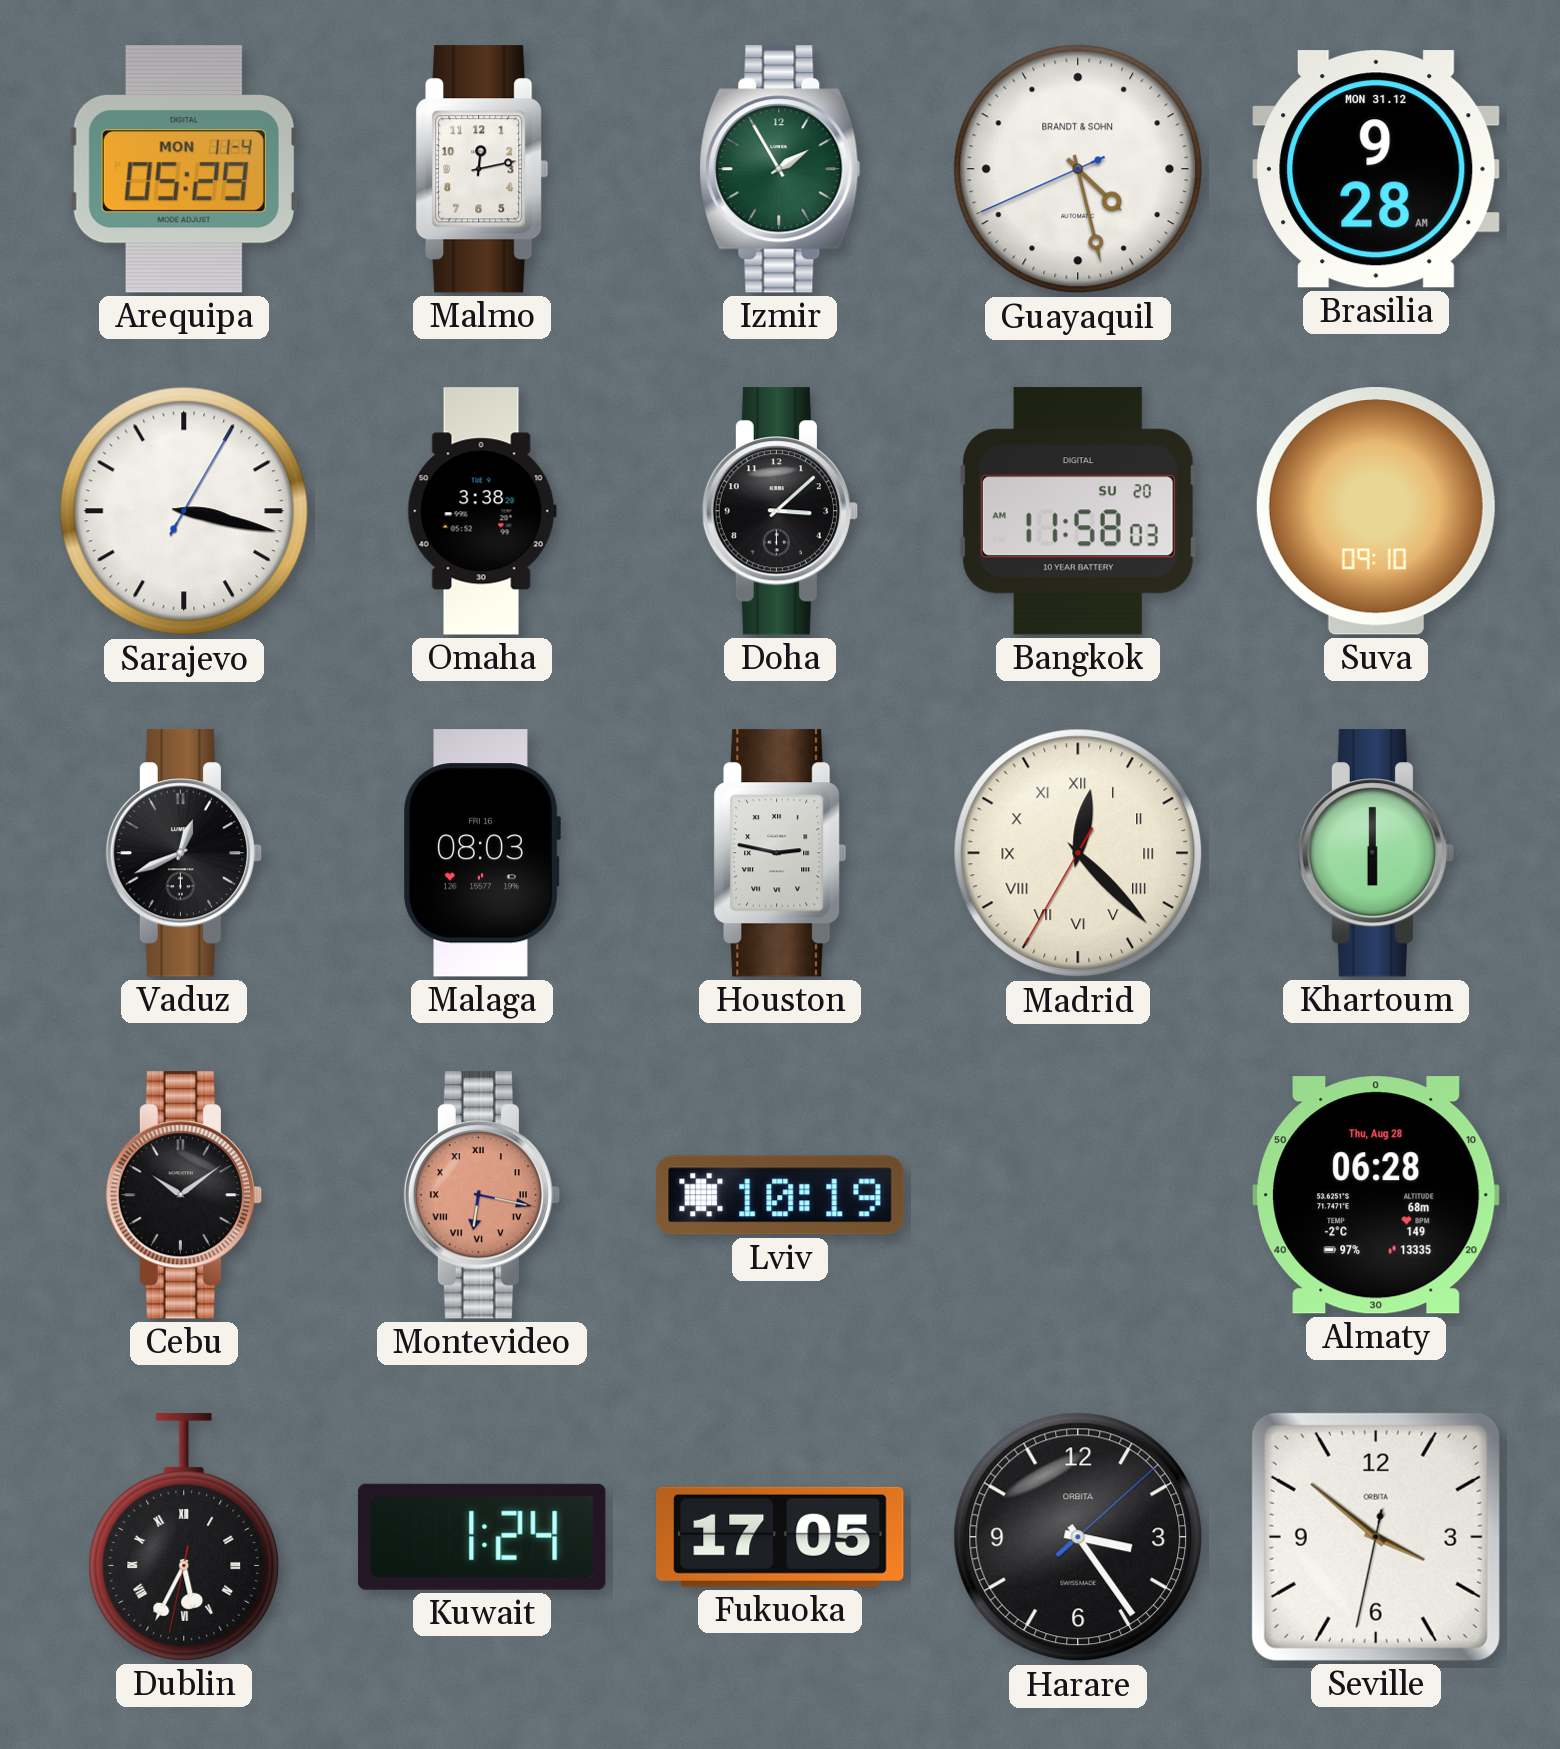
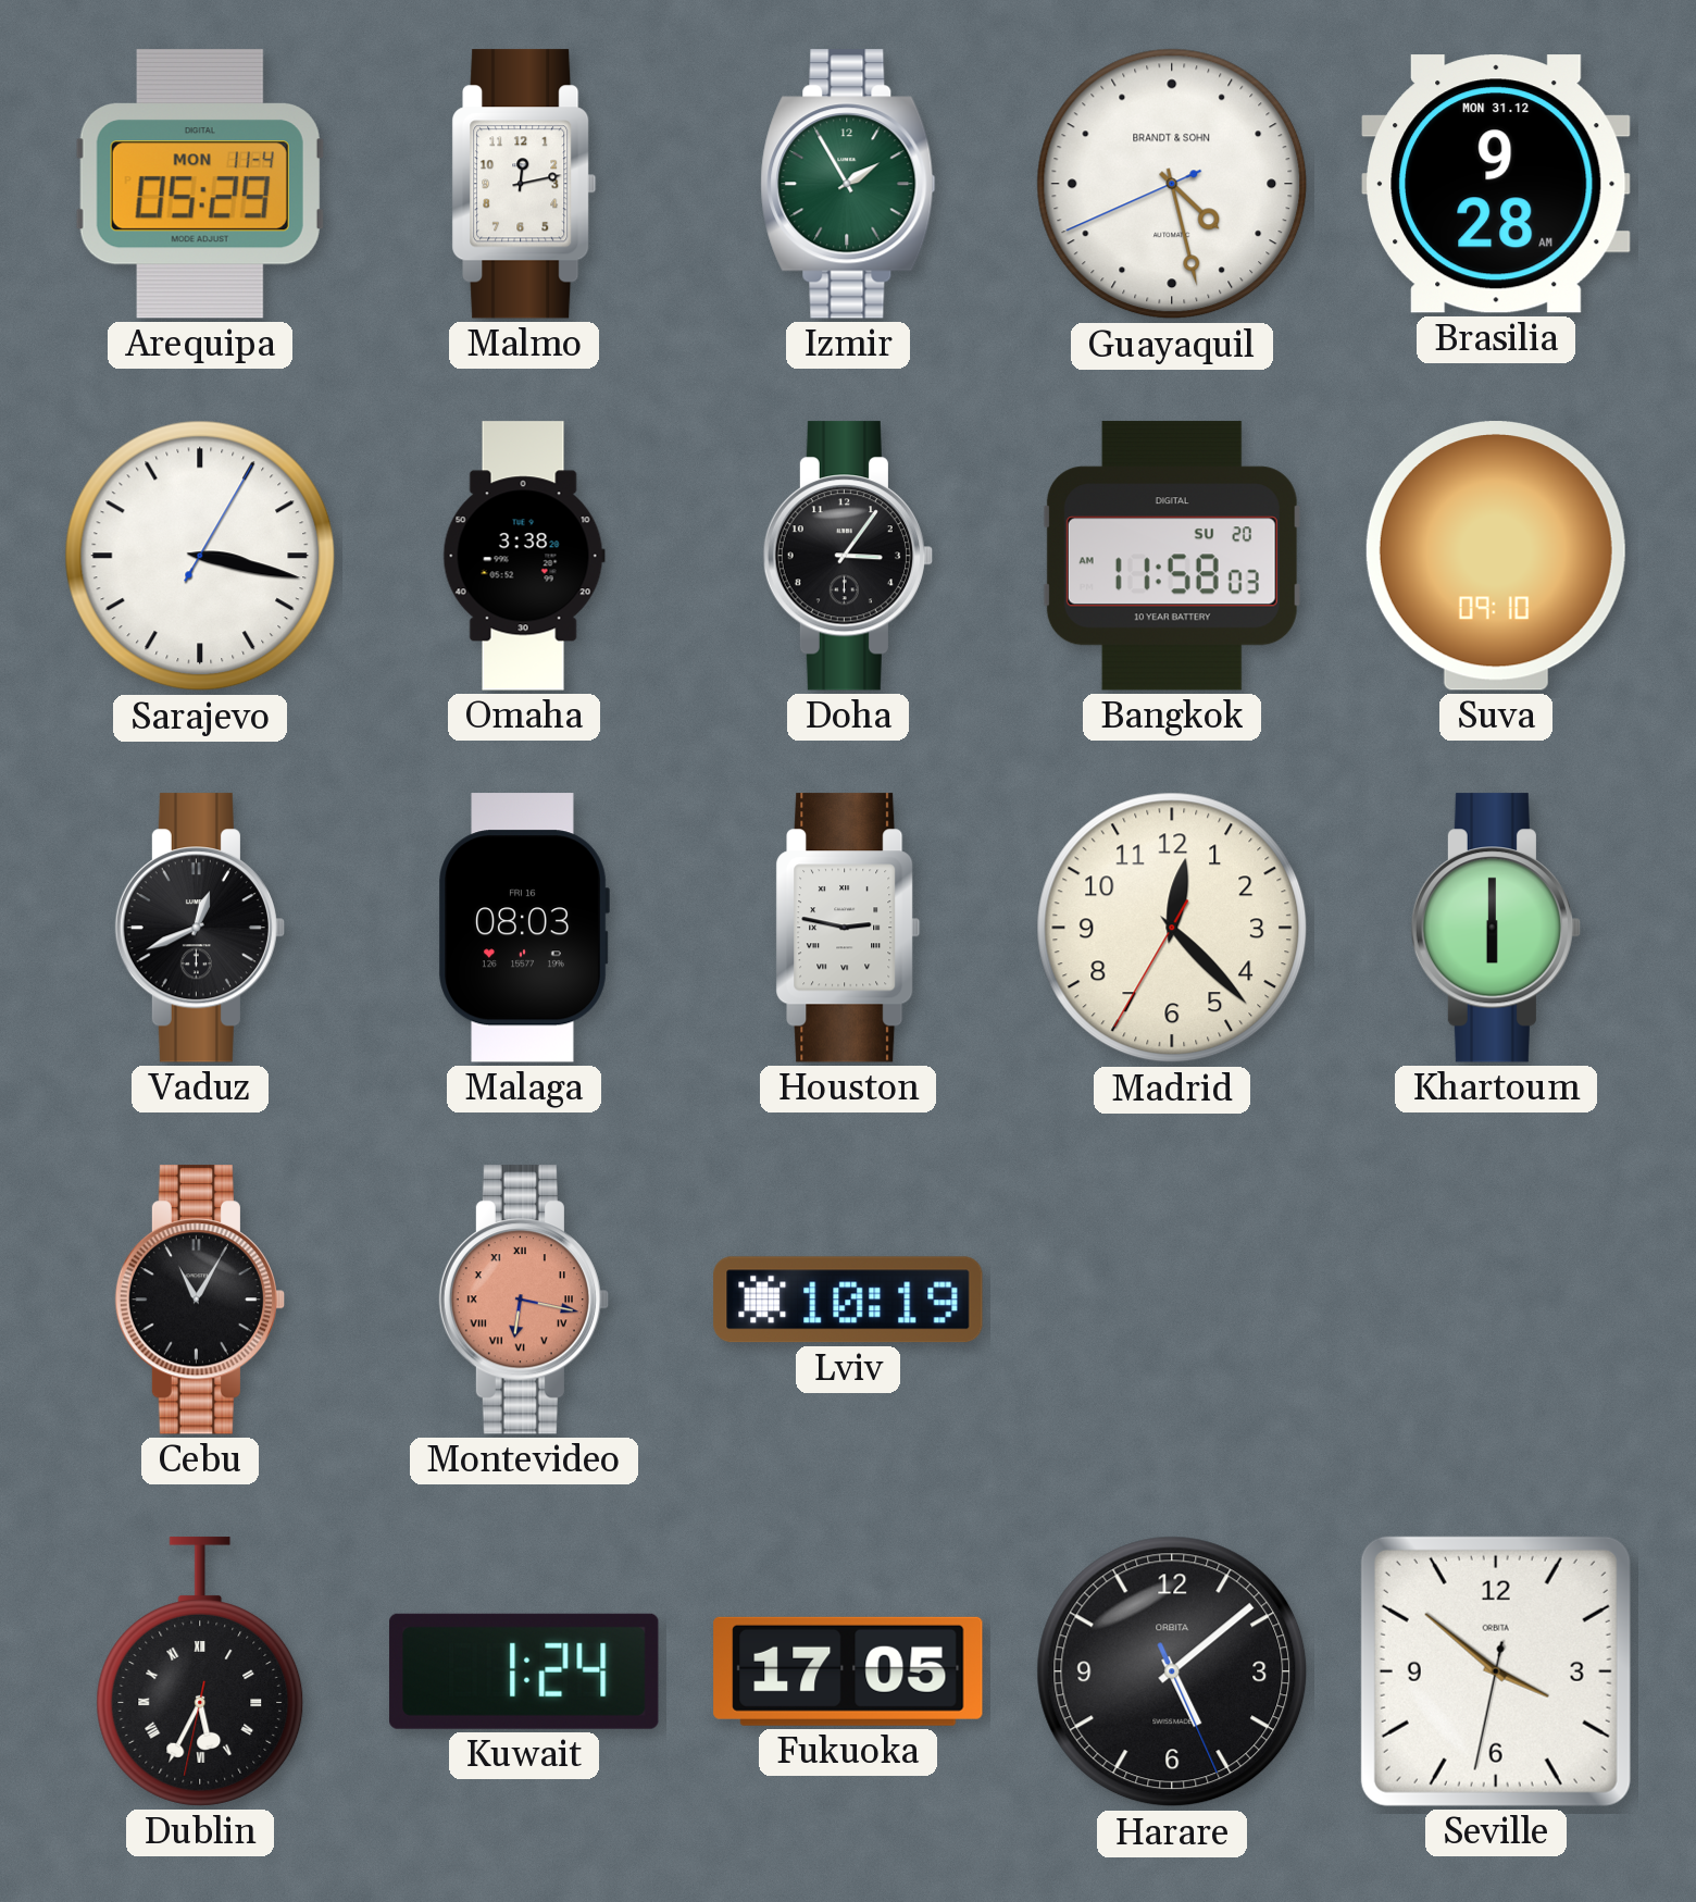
Doha: 3:08 -> 3:06 (847, 556)
Madrid numerals: Roman -> Arabic (1172, 928)
Cebu: 10:09 -> 11:05 (199, 1300)
Almaty: 06:28 -> none (1377, 1195)
Harare: 3:24 -> 5:08 (1172, 1671)
